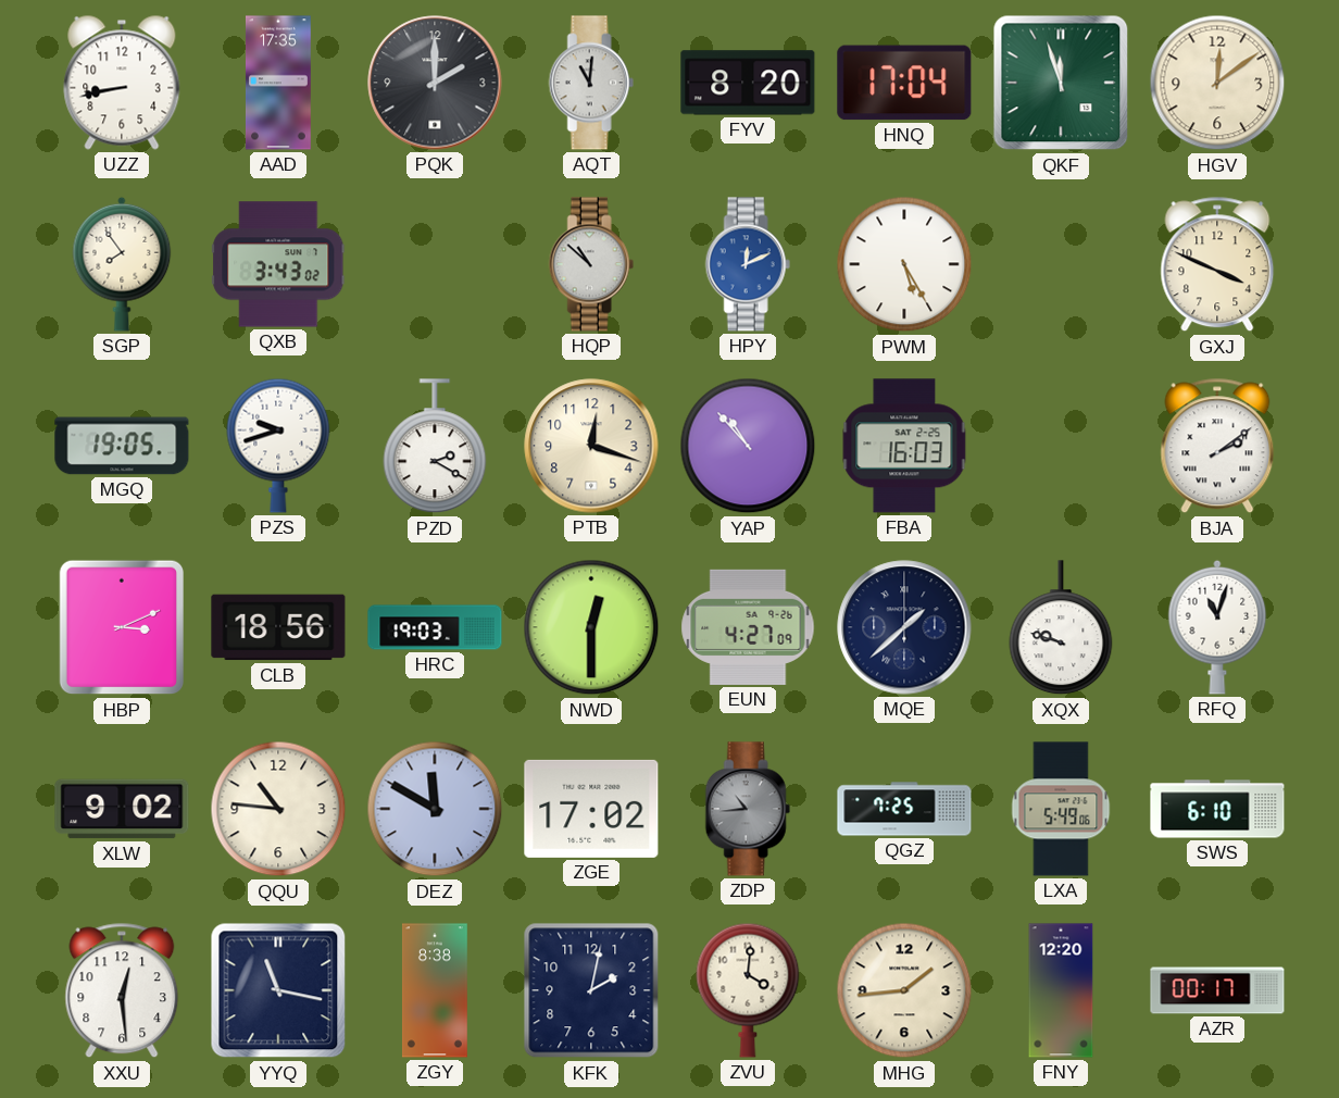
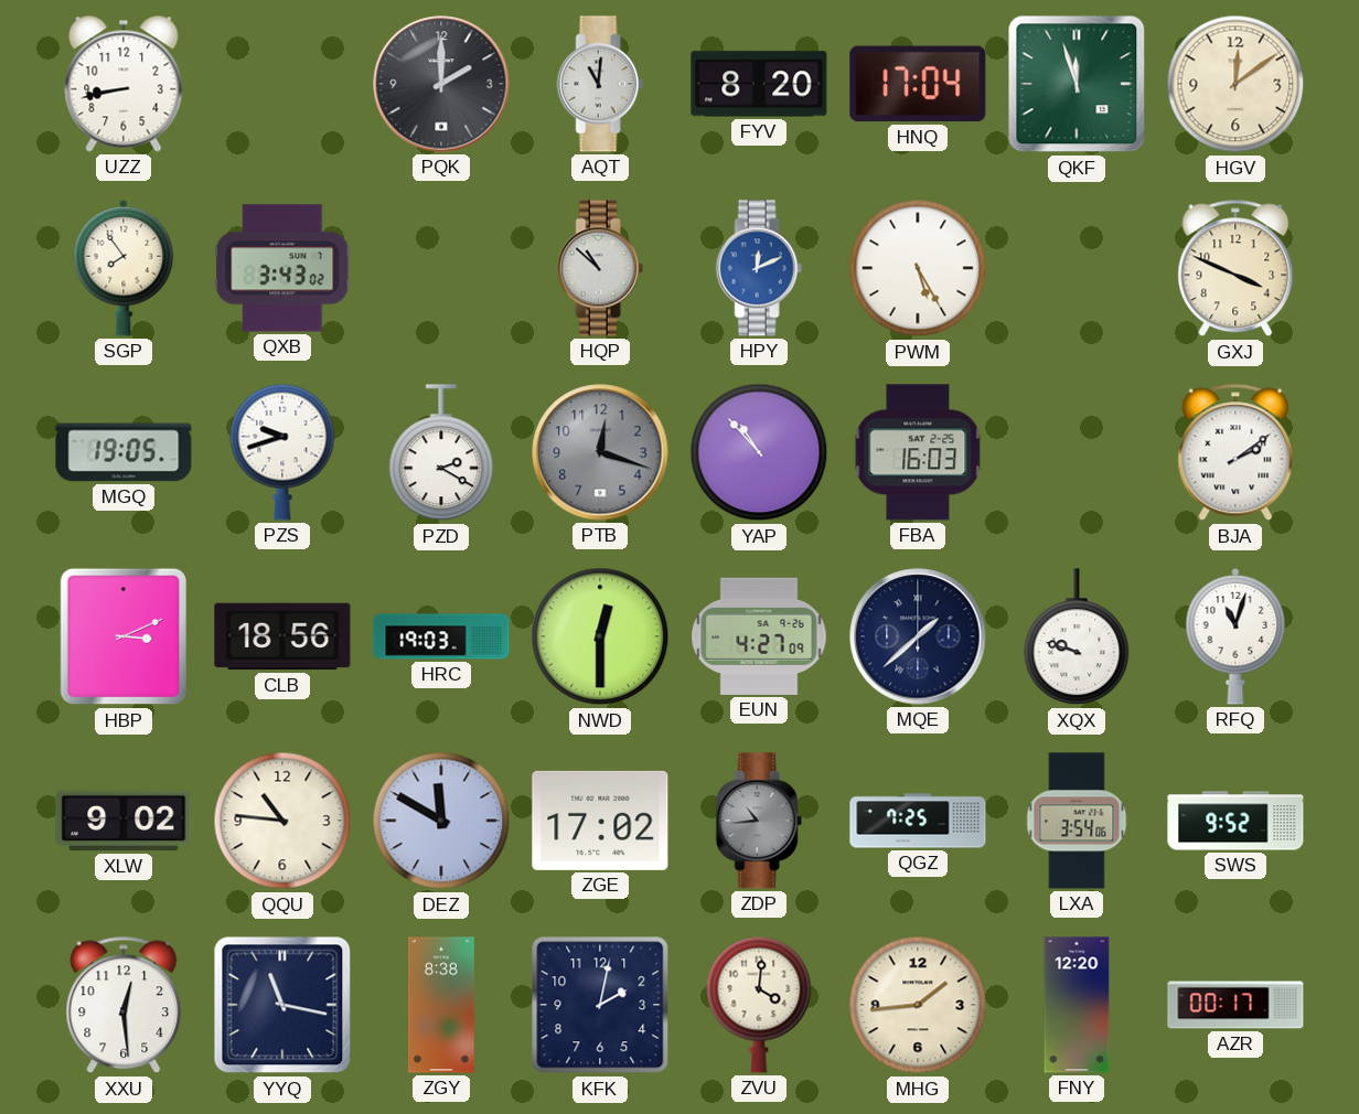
AAD: 17:35 -> none (278, 83)
PTB dial: cream -> grey (600, 452)
LXA: 5:49 -> 3:54 (1077, 821)
SWS: 6:10 -> 9:52 (1235, 821)
